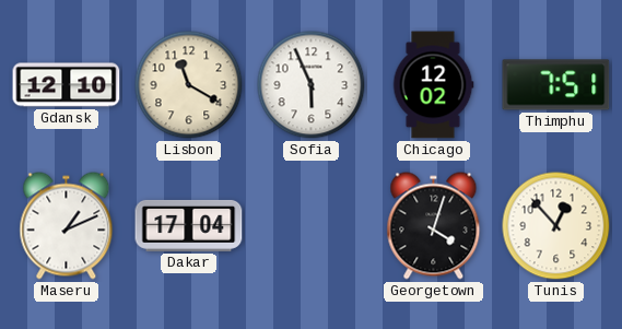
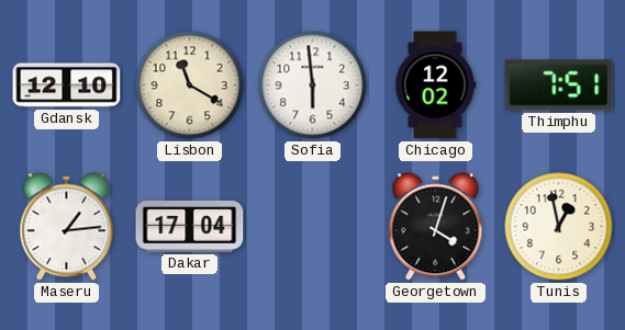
Sofia: 5:56 -> 5:59 (313, 86)
Maseru: 1:11 -> 1:14 (67, 227)
Tunis: 12:53 -> 12:58 (559, 227)
